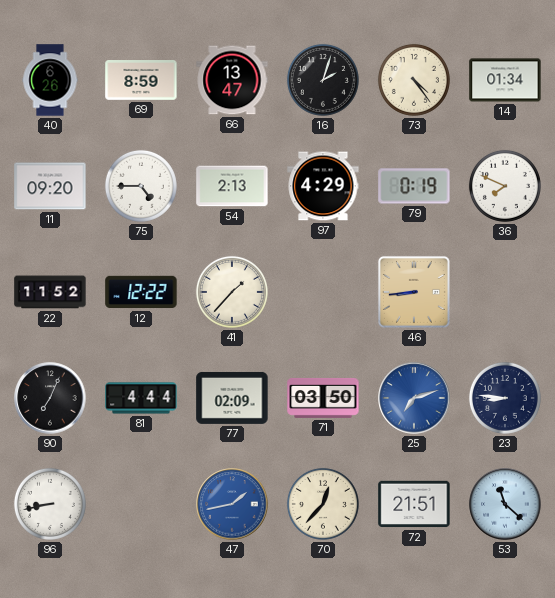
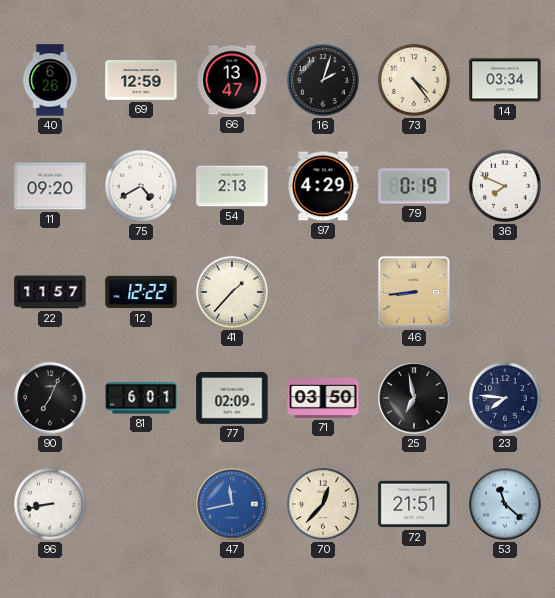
69: 8:59 -> 12:59 (141, 80)
14: 01:34 -> 03:34 (505, 80)
75: 4:45 -> 4:40 (141, 186)
22: 11:52 -> 11:57 (50, 292)
81: 4:44 -> 6:01 (141, 398)
25: 7:12 -> 6:58 (414, 398)
25 dial: blue -> black (414, 398)
23: 8:46 -> 7:46 (505, 398)
47: 1:43 -> 11:43 (232, 504)
